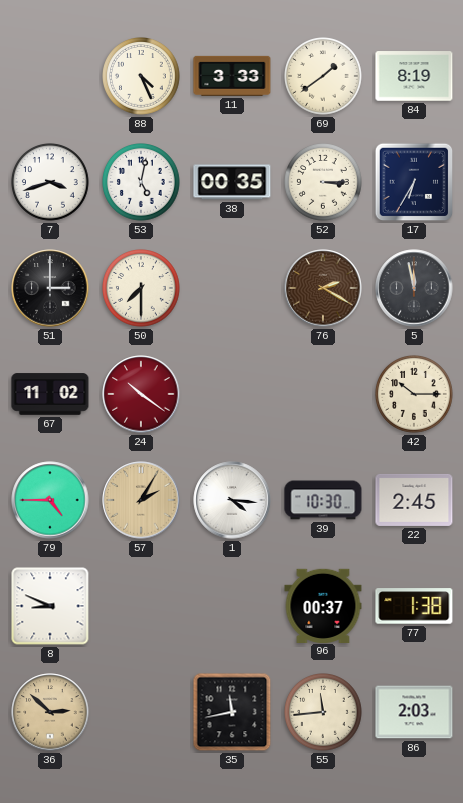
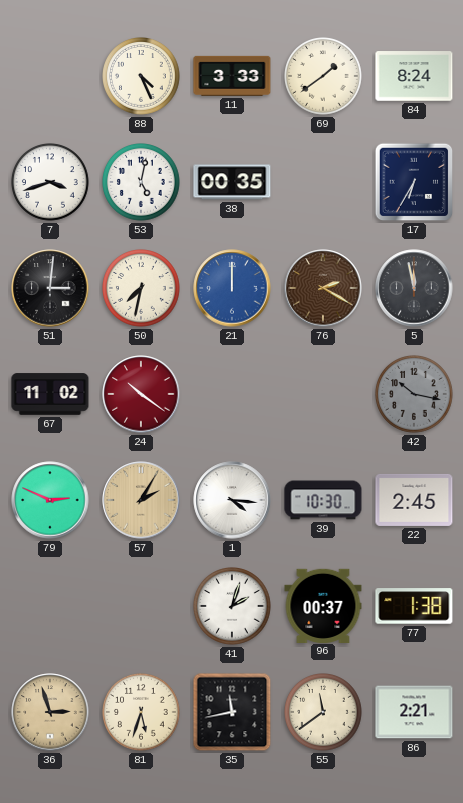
84: 8:19 -> 8:24 (414, 76)
52: 3:15 -> none (324, 183)
51: 3:00 -> 3:01 (50, 288)
50: 7:30 -> 7:32 (142, 289)
21: none -> 12:00 (232, 288)
42: 10:15 -> 10:17 (415, 395)
42 dial: cream -> grey (415, 395)
79: 4:45 -> 2:49 (50, 500)
8: 8:49 -> none (50, 606)
41: none -> 2:03 (233, 607)
36: 2:52 -> 2:57 (50, 712)
81: none -> 5:33 (142, 713)
55: 11:44 -> 11:39 (324, 713)
86: 2:03 -> 2:21 (414, 712)
